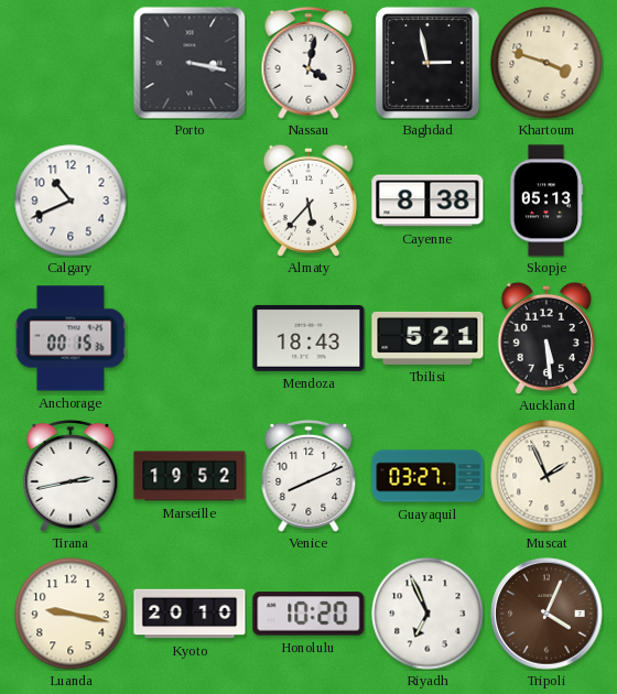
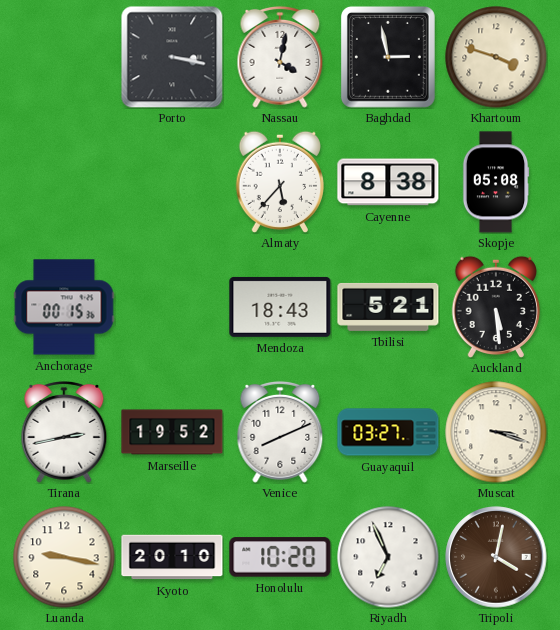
Calgary: 10:41 -> none (71, 200)
Skopje: 05:13 -> 05:08 (496, 182)
Muscat: 1:56 -> 3:18 (496, 432)
Tripoli: 4:04 -> 4:02 (496, 557)
